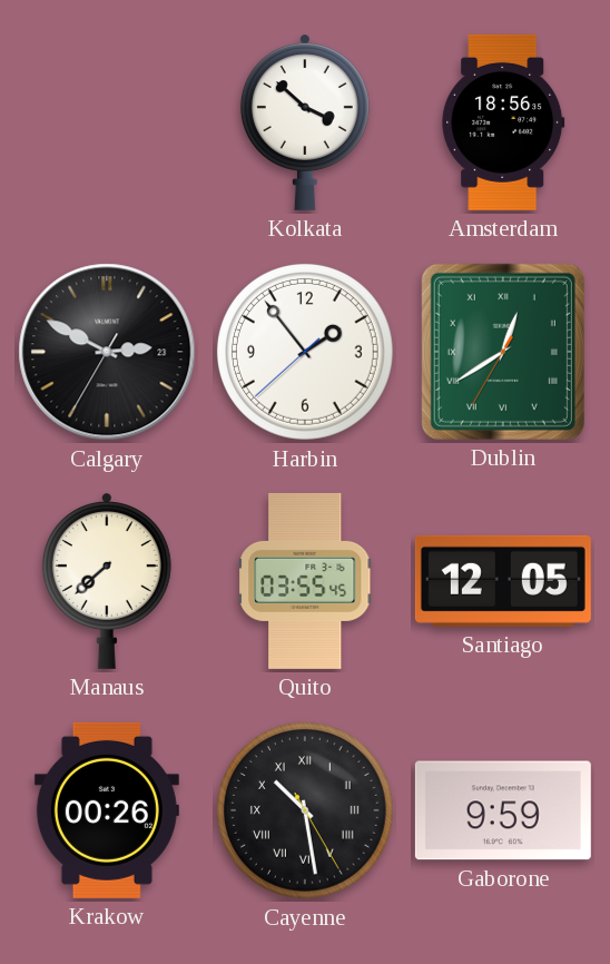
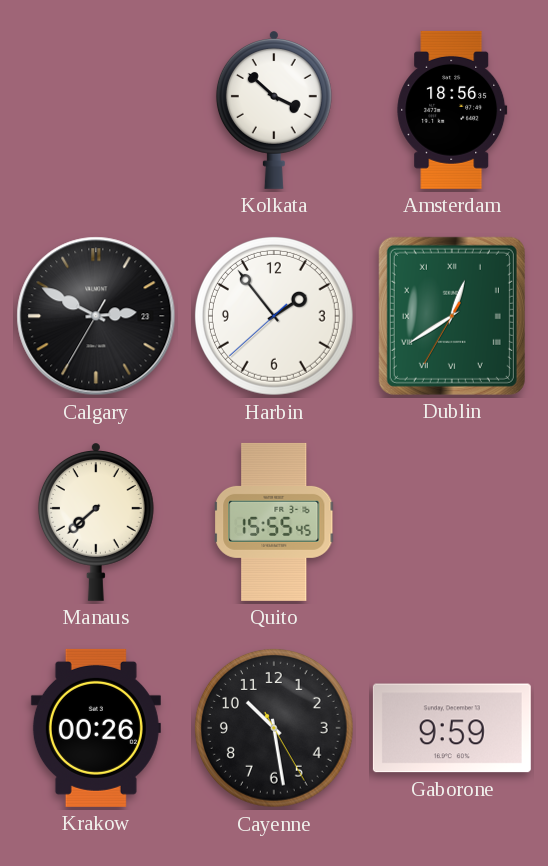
Quito: 03:55 -> 15:55 (275, 522)
Santiago: 12:05 -> none (503, 581)
Cayenne numerals: Roman -> Arabic (274, 728)
